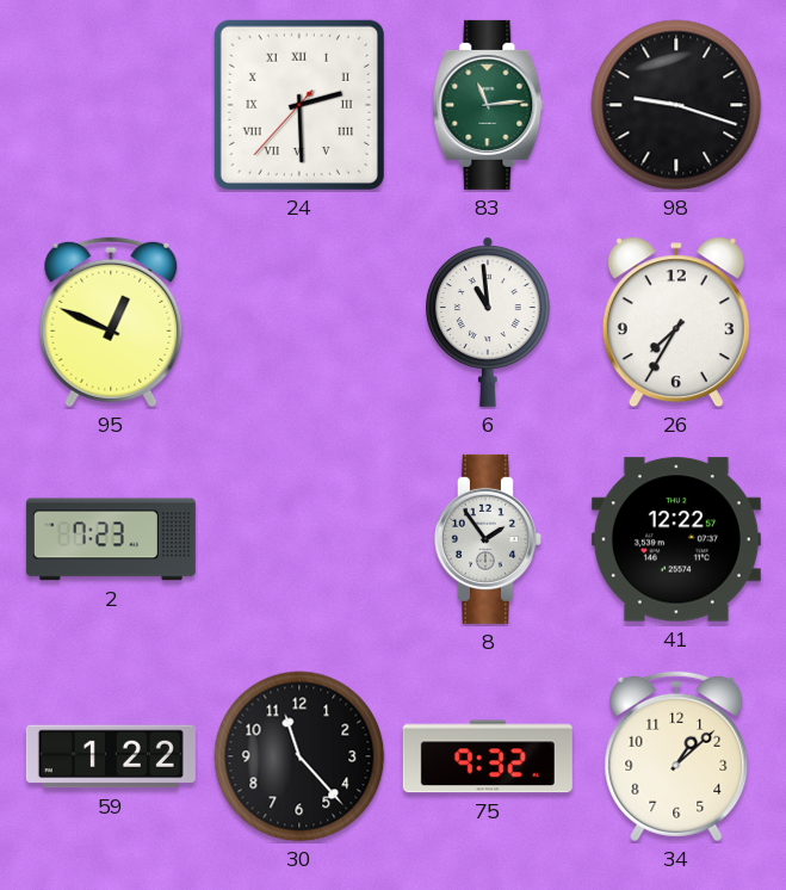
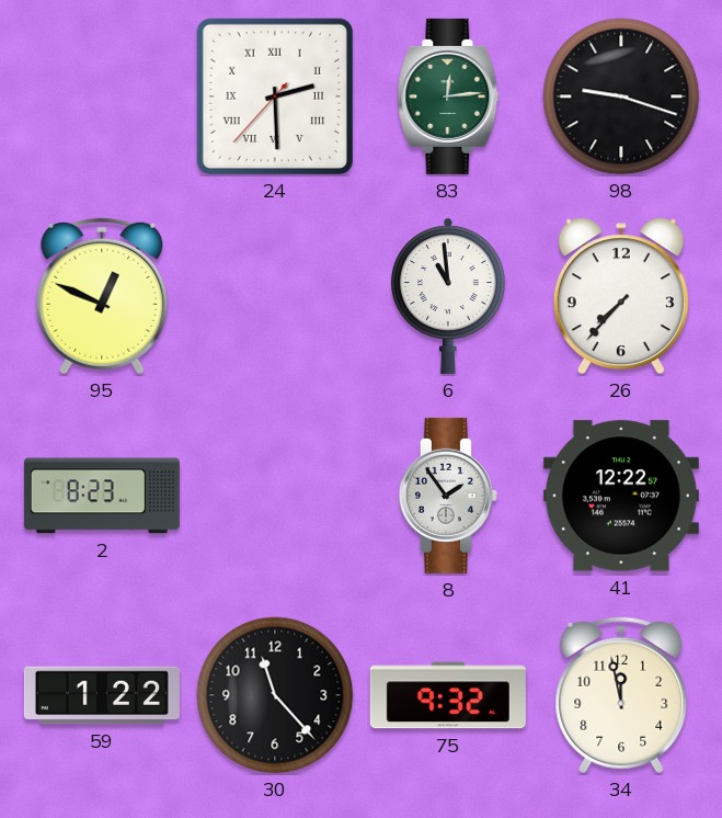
83: 11:14 -> 12:14 (448, 96)
26: 7:35 -> 7:37 (621, 296)
2: 7:23 -> 8:23 (102, 496)
34: 1:08 -> 11:58 (621, 695)
